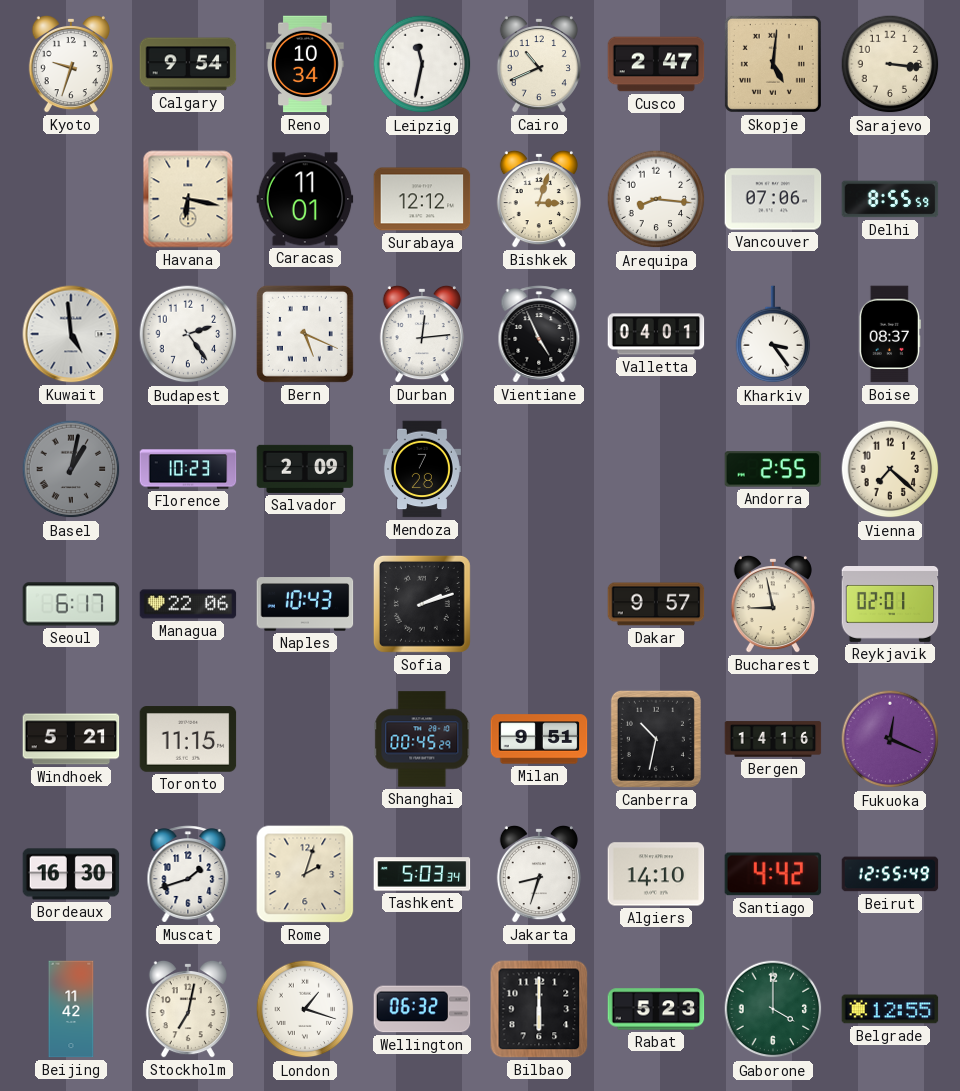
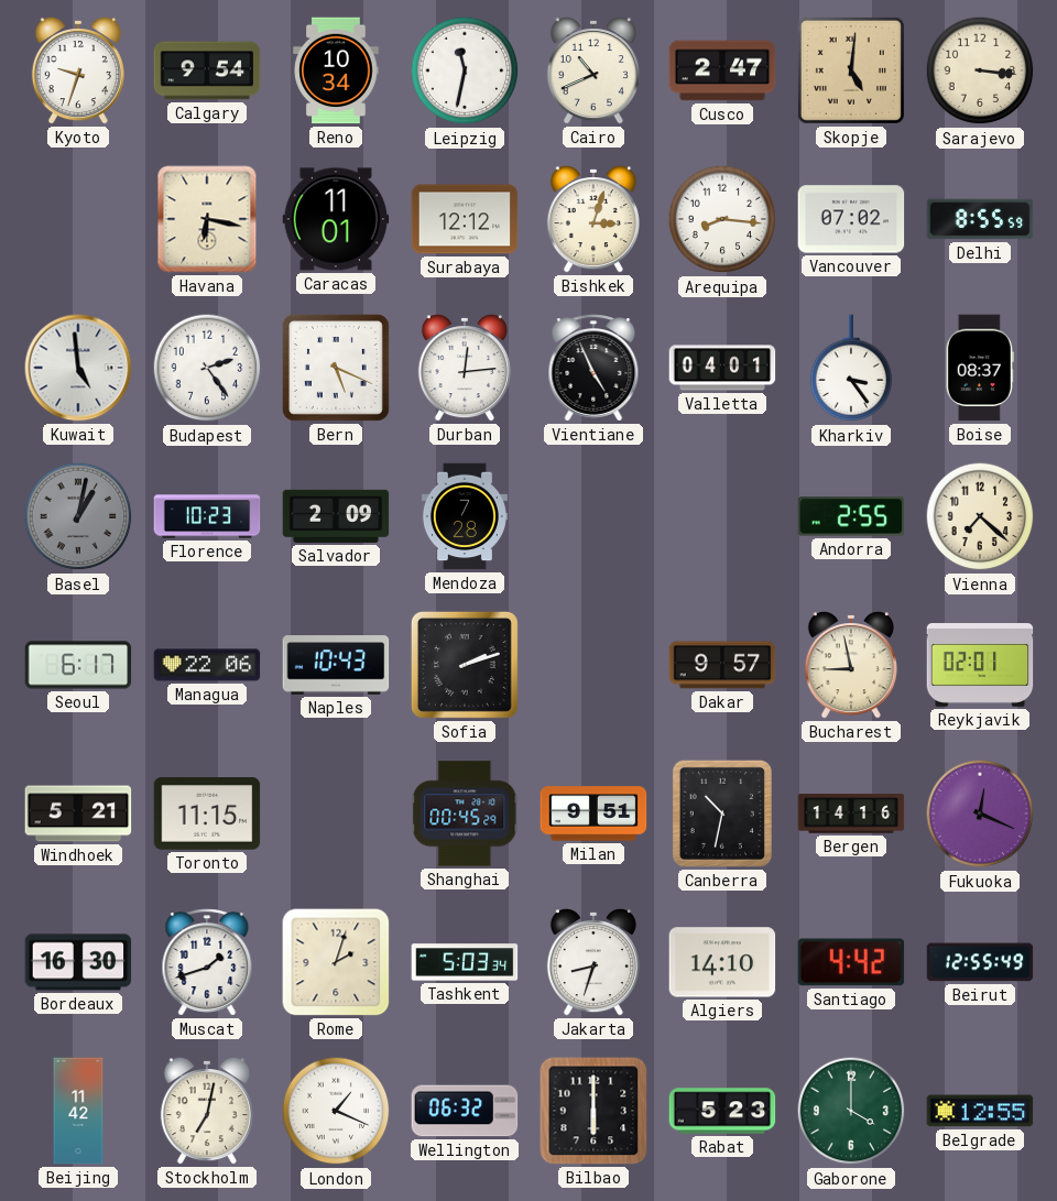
Vancouver: 07:06 -> 07:02 (851, 219)
London: 1:18 -> 1:19 (336, 1111)
